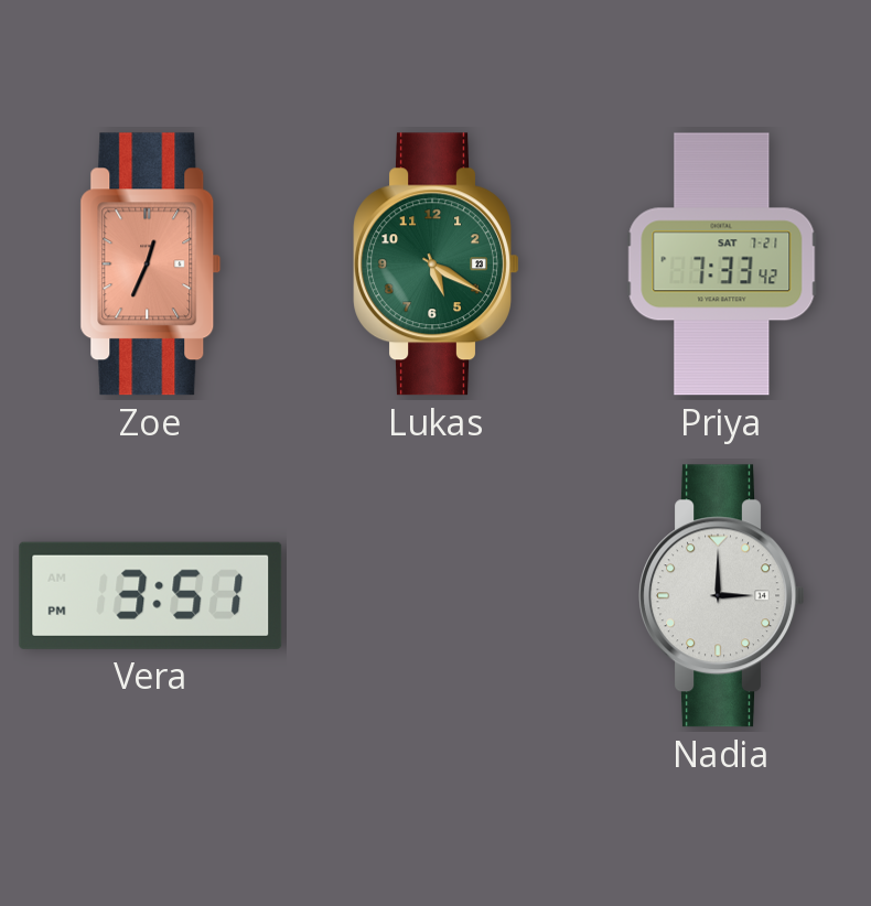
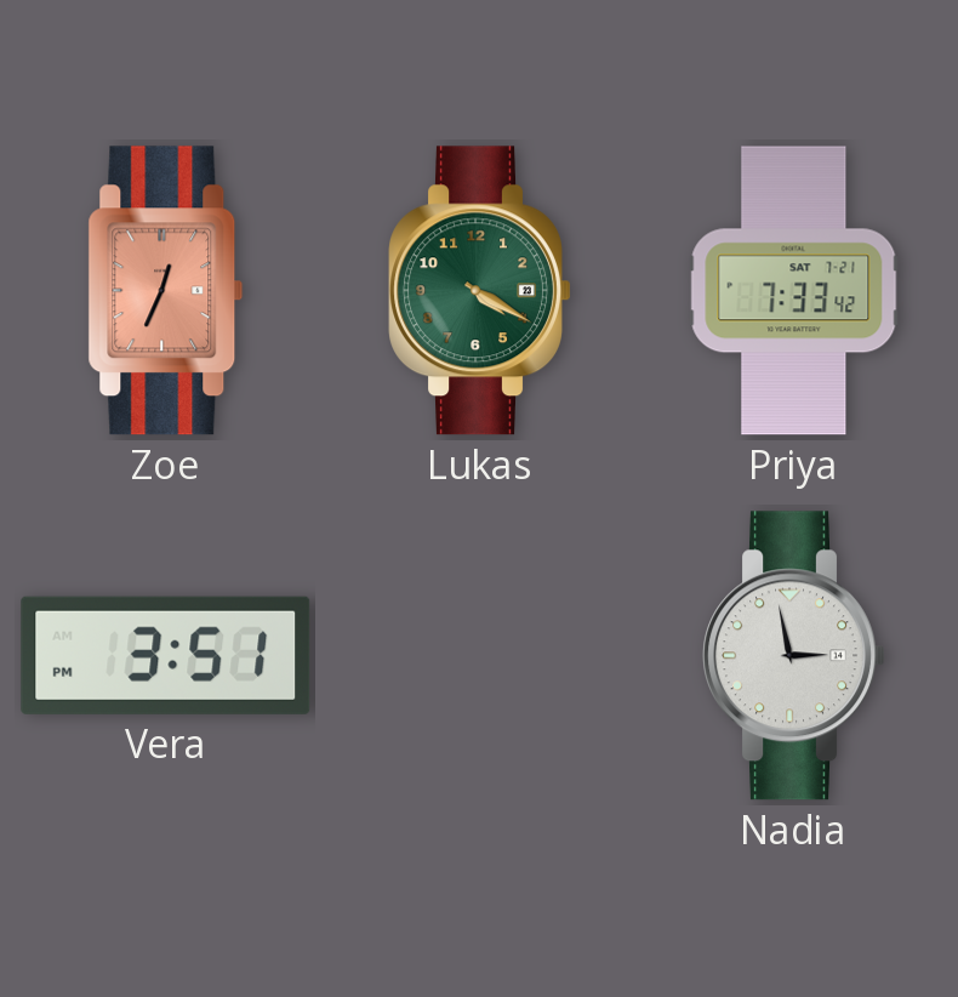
Lukas: 5:20 -> 4:20 (480, 291)
Nadia: 3:00 -> 2:58 (794, 656)
